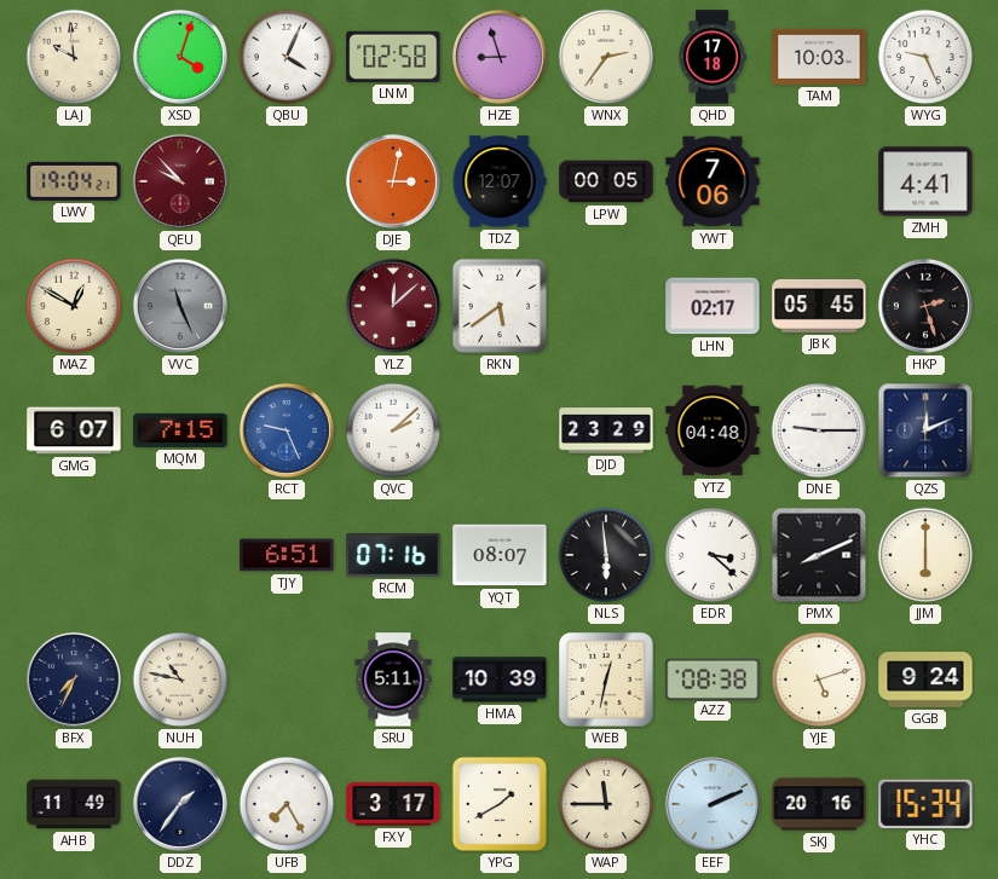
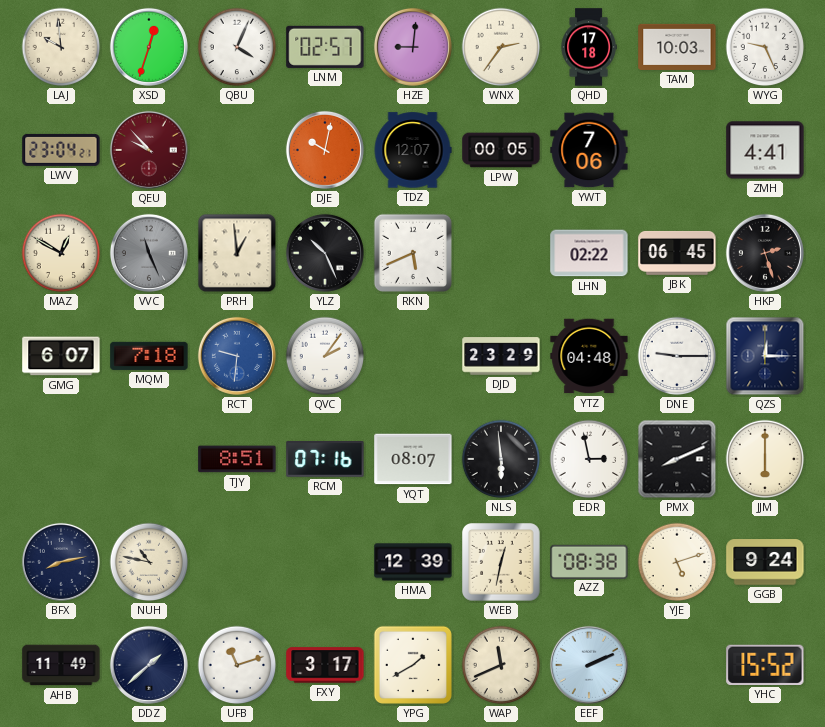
XSD: 4:03 -> 12:33 (149, 47)
LNM: 02:58 -> 02:57 (325, 47)
HZE: 8:57 -> 9:01 (413, 47)
LWV: 19:04 -> 23:04 (61, 150)
DJE: 3:02 -> 10:02 (325, 150)
PRH: none -> 12:59 (237, 253)
YLZ: 12:08 -> 10:26 (325, 253)
YLZ dial: burgundy -> black (325, 253)
RKN: 5:39 -> 5:41 (413, 253)
LHN: 02:17 -> 02:22 (589, 253)
JBK: 05:45 -> 06:45 (677, 253)
MQM: 7:15 -> 7:18 (149, 356)
RCT: 9:26 -> 9:31 (237, 356)
QVC: 2:08 -> 2:06 (325, 356)
QZS: 12:11 -> 12:15 (765, 356)
TJY: 6:51 -> 8:51 (237, 459)
EDR: 3:22 -> 2:58 (589, 459)
BFX: 7:34 -> 8:13 (61, 562)
SRU: 5:11 -> none (393, 680)
HMA: 10:39 -> 12:39 (413, 562)
DDZ: 1:36 -> 1:38 (149, 665)
UFB: 7:25 -> 11:12 (237, 665)
WAP: 11:45 -> 11:41 (501, 665)
SKJ: 20:16 -> none (819, 804)
YHC: 15:34 -> 15:52 (765, 665)
